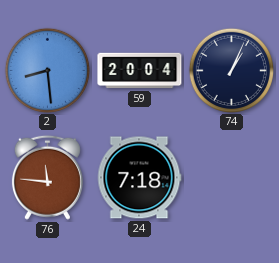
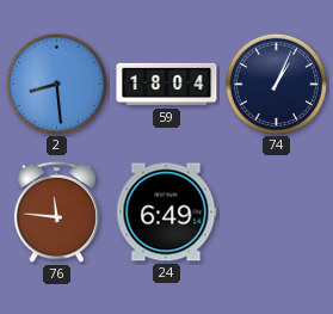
59: 20:04 -> 18:04 (167, 85)
24: 7:18 -> 6:49 (166, 213)
